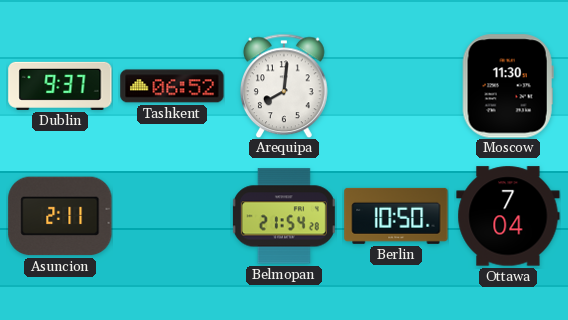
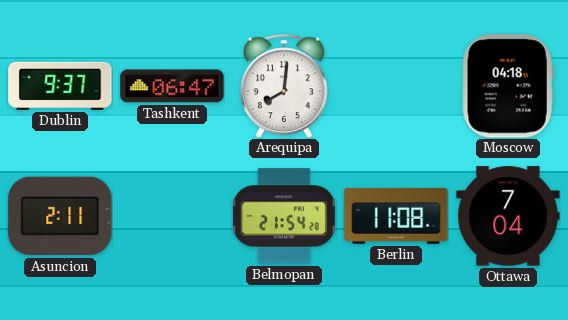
Tashkent: 06:52 -> 06:47 (172, 86)
Moscow: 11:30 -> 04:18 (508, 86)
Berlin: 10:50 -> 11:08 (396, 216)
